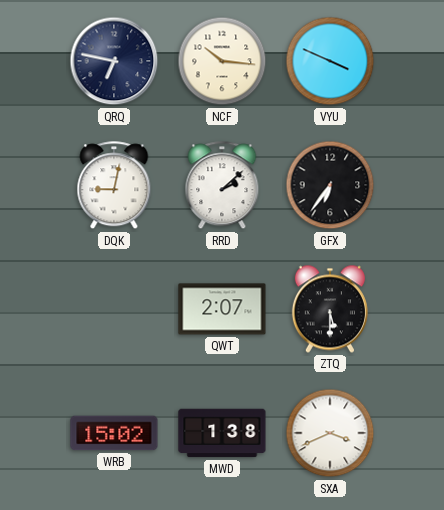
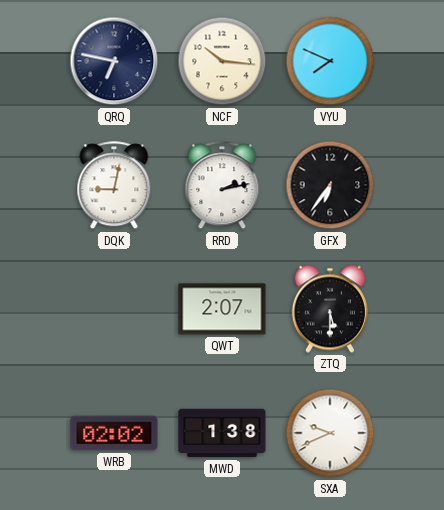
VYU: 3:49 -> 7:49 (330, 61)
RRD: 2:08 -> 2:13 (222, 186)
WRB: 15:02 -> 02:02 (114, 433)
SXA: 3:41 -> 9:41 (330, 433)
